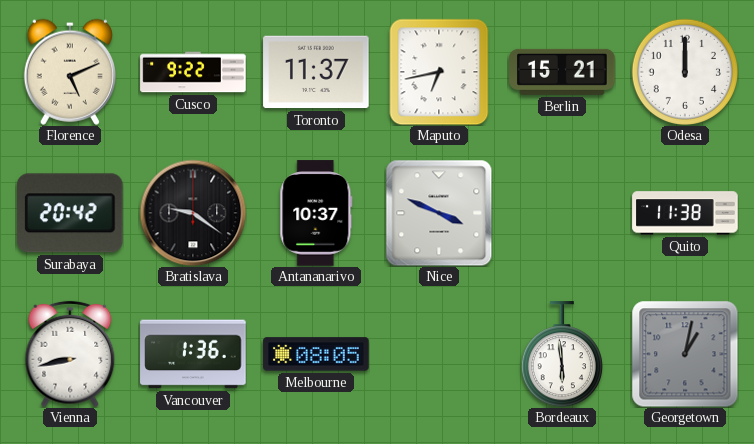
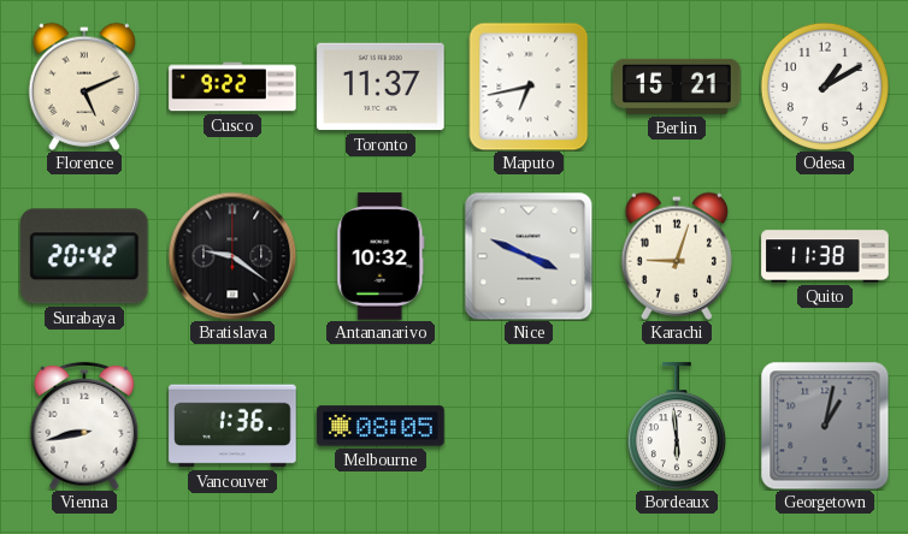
Odesa: 12:00 -> 1:10 (824, 85)
Antananarivo: 10:37 -> 10:32 (381, 256)
Karachi: none -> 9:03 (677, 256)
